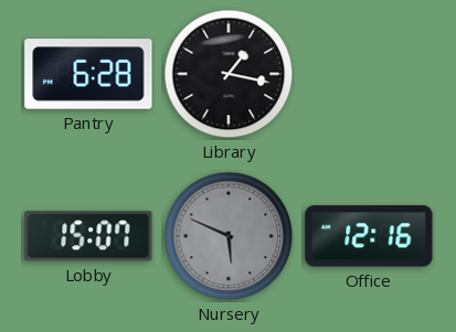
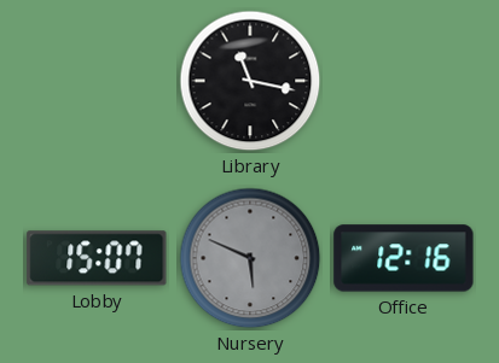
Pantry: 6:28 -> none (88, 74)
Library: 1:17 -> 11:17 (250, 81)
